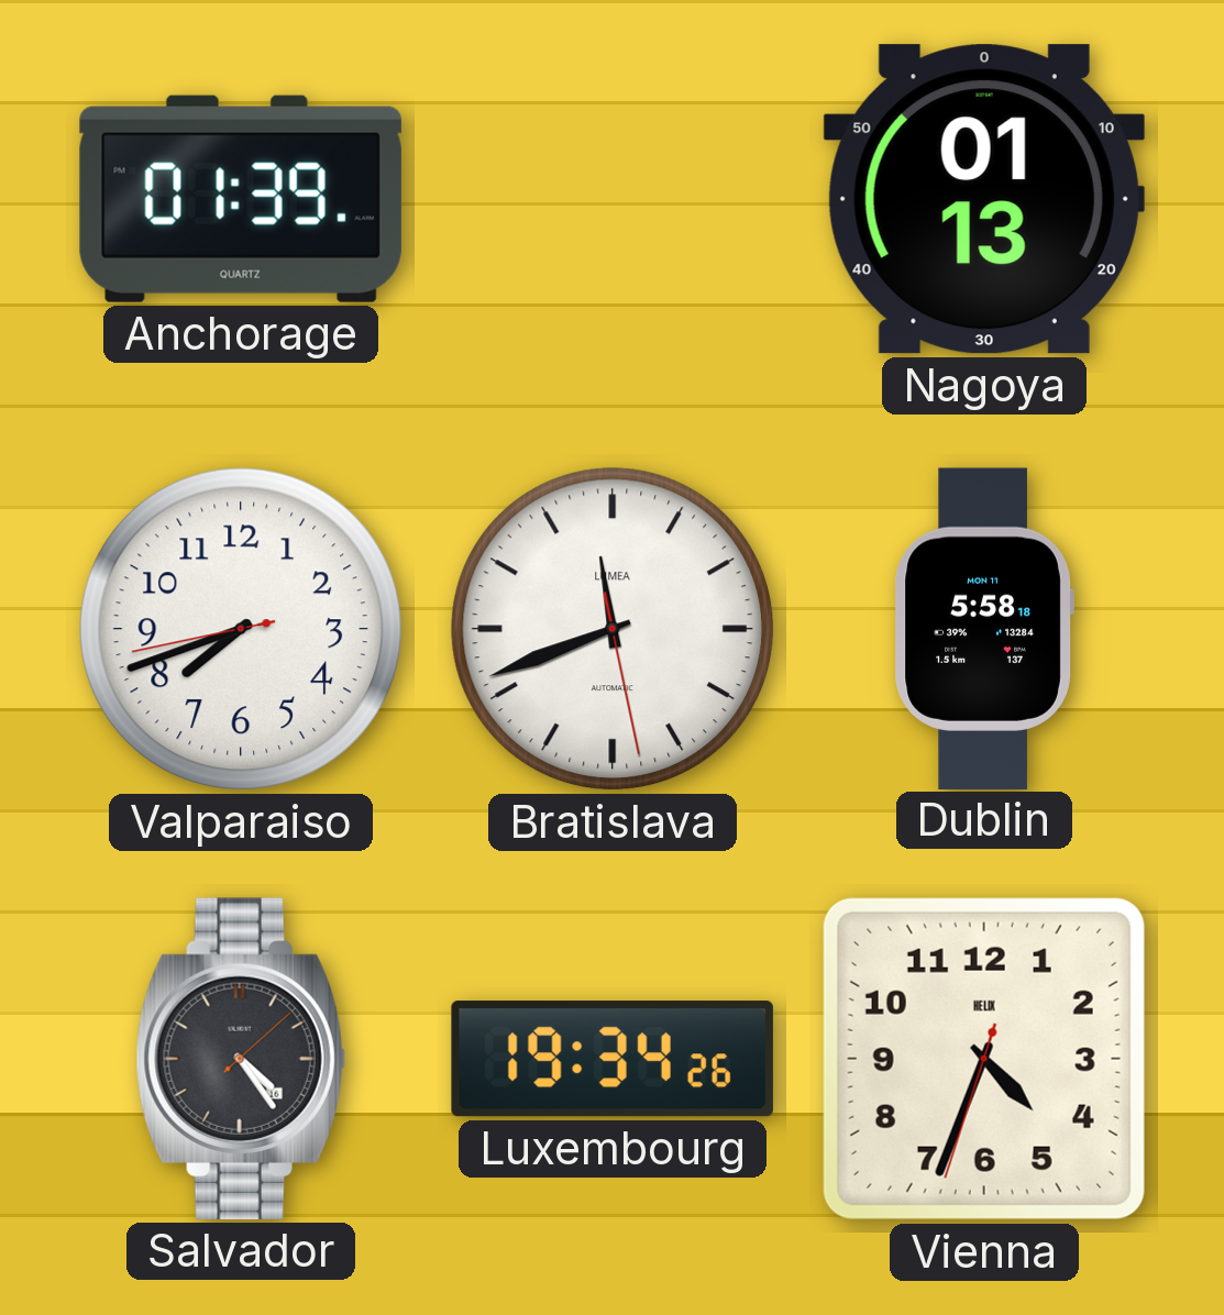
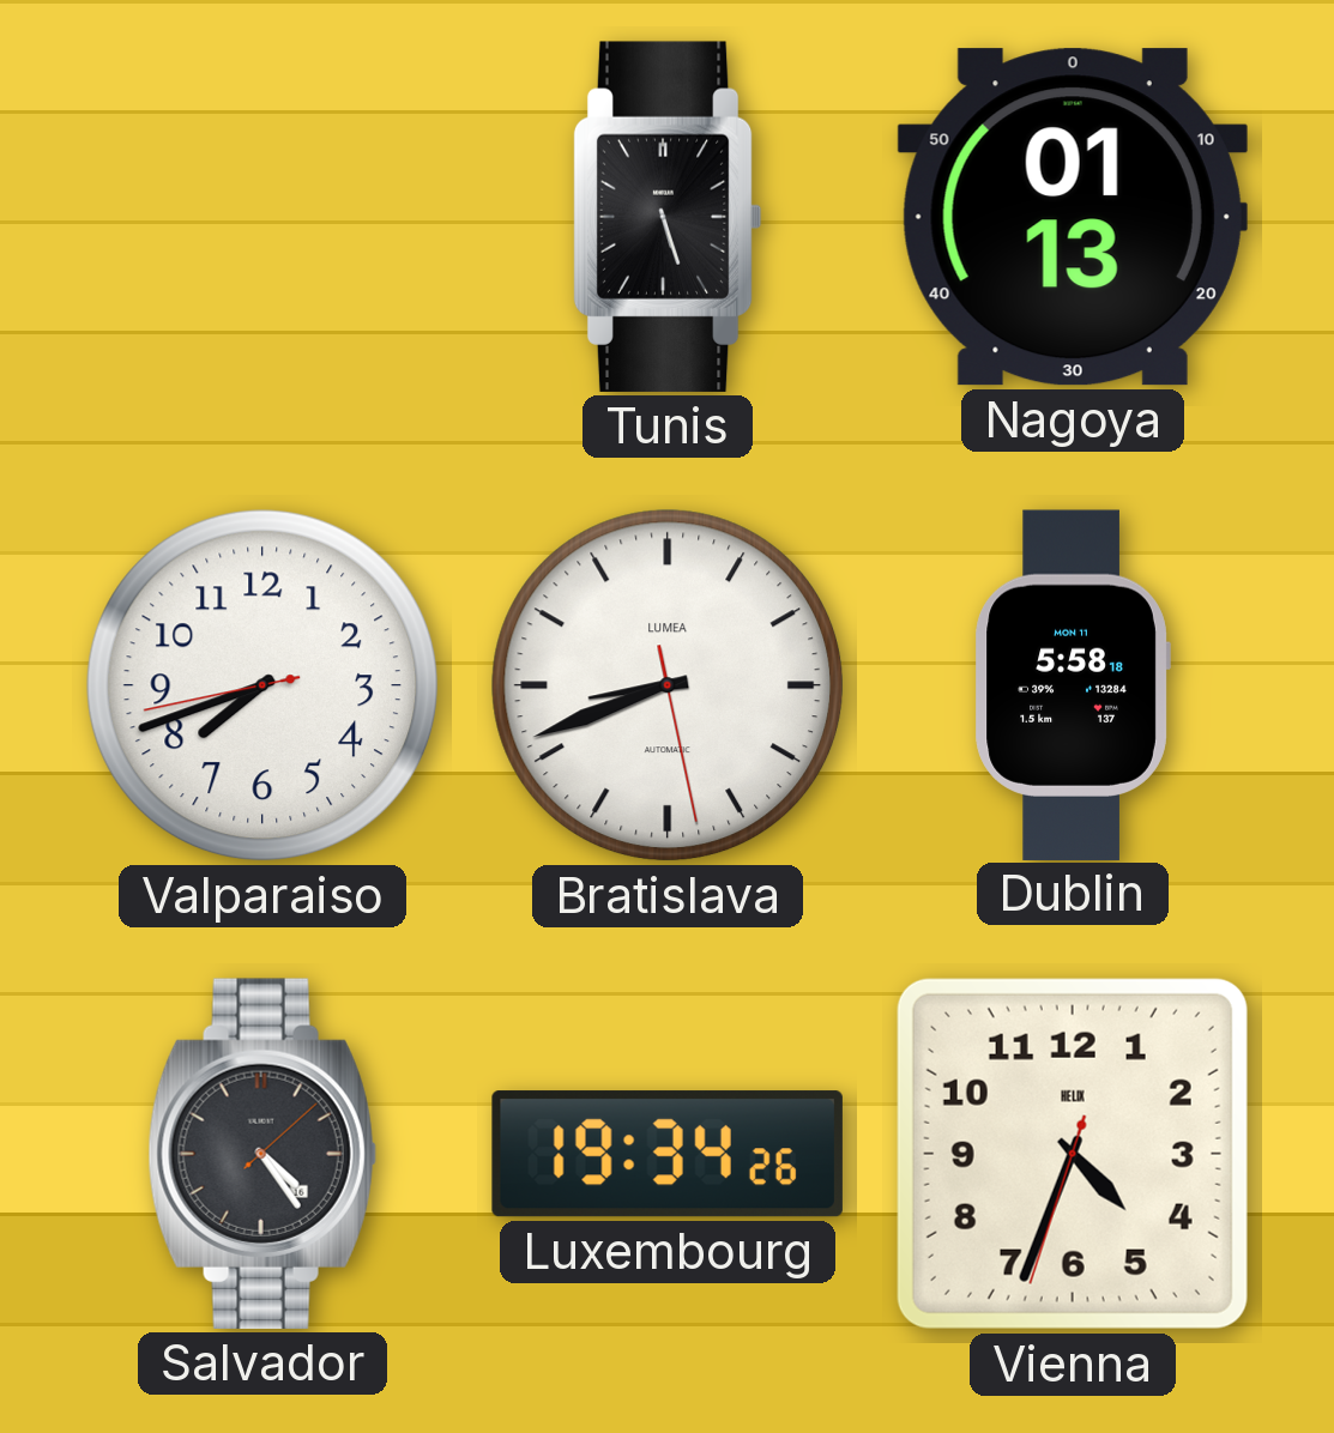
Anchorage: 01:39 -> none (241, 199)
Tunis: none -> 5:27 (668, 217)
Bratislava: 11:41 -> 8:41 (668, 685)
